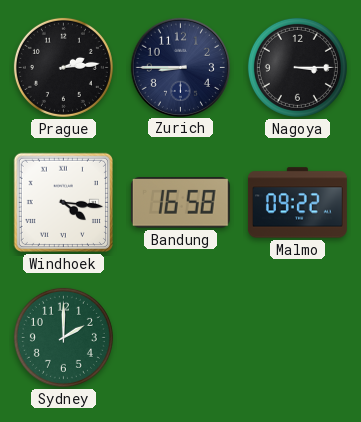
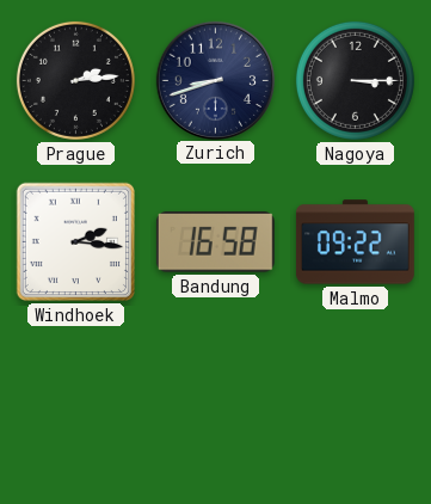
Zurich: 8:45 -> 8:42 (215, 80)
Windhoek: 4:16 -> 2:16 (75, 241)
Sydney: 2:00 -> none (63, 337)
